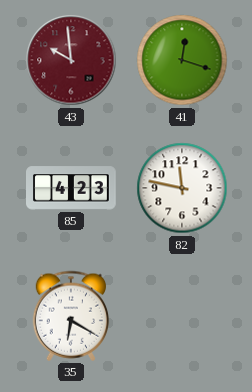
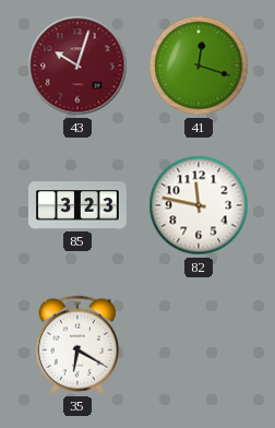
43: 9:59 -> 10:03 (77, 66)
85: 4:23 -> 3:23 (79, 205)
